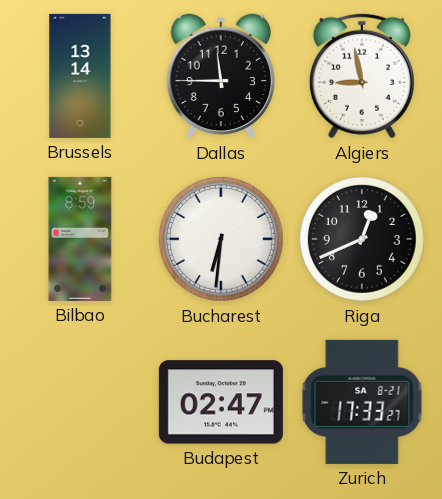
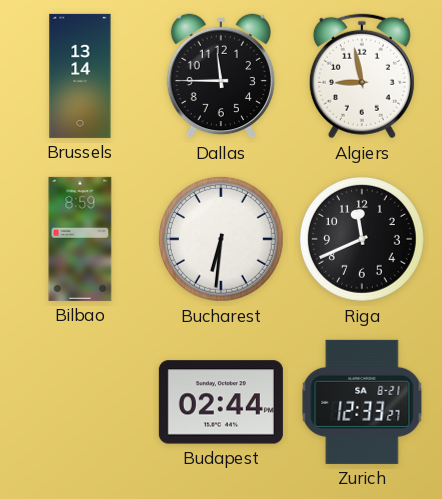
Riga: 12:41 -> 11:41 (363, 240)
Budapest: 02:47 -> 02:44 (221, 402)
Zurich: 17:33 -> 12:33 (362, 402)
